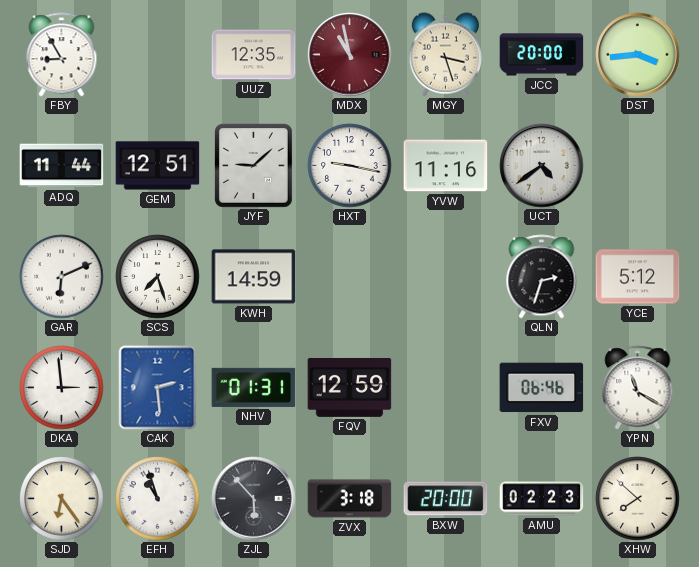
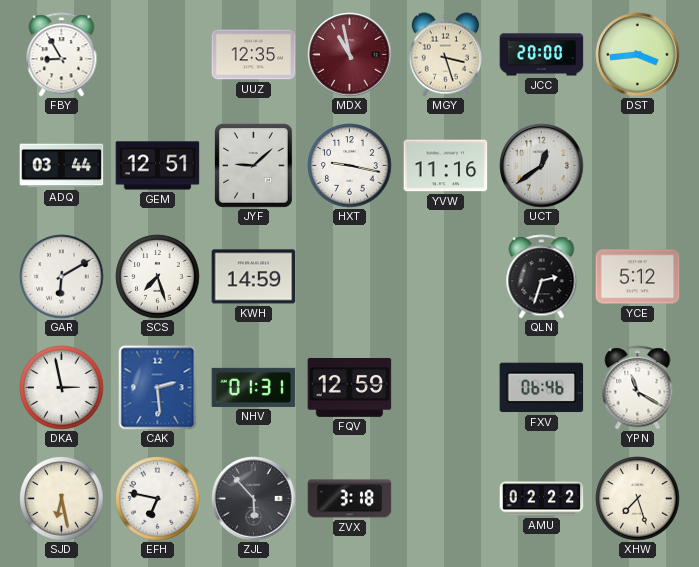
ADQ: 11:44 -> 03:44 (62, 166)
UCT: 4:39 -> 12:39 (542, 166)
GAR: 6:11 -> 6:10 (62, 277)
DKA: 2:59 -> 2:58 (62, 388)
SJD: 6:24 -> 6:28 (62, 499)
EFH: 10:57 -> 6:47 (158, 499)
BXW: 20:00 -> none (446, 499)
AMU: 02:23 -> 02:22 (542, 499)
XHW: 7:52 -> 7:27 (638, 499)
